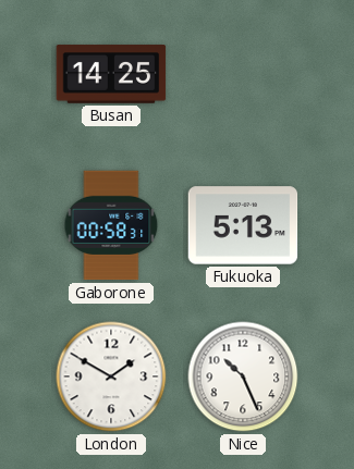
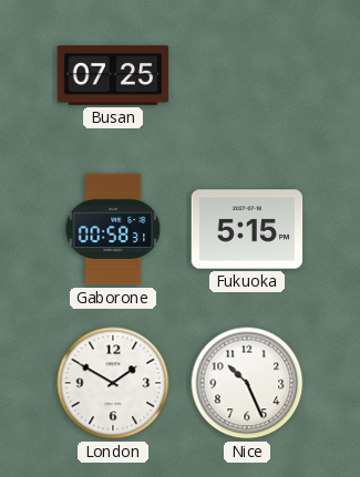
Busan: 14:25 -> 07:25 (113, 75)
Fukuoka: 5:13 -> 5:15 (247, 229)
